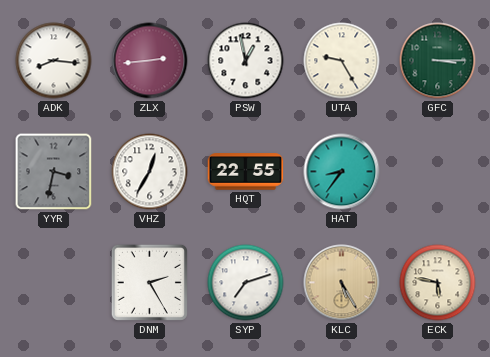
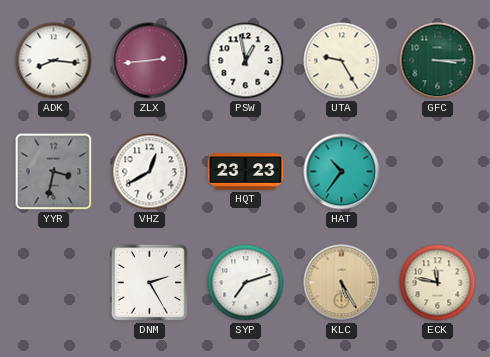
VHZ: 12:35 -> 12:40 (150, 172)
HQT: 22:55 -> 23:23 (246, 172)
HAT: 8:36 -> 10:36 (342, 172)
ECK: 5:47 -> 11:47 (438, 283)
